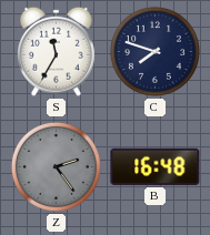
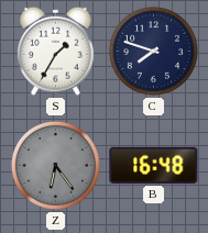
S: 11:35 -> 1:35 (56, 51)
Z: 2:24 -> 6:24 (55, 165)
